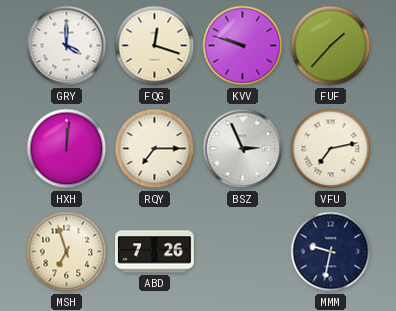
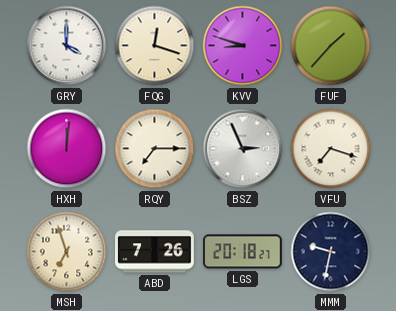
KVV: 9:48 -> 8:48 (243, 46)
VFU: 7:13 -> 7:18 (331, 149)
LGS: none -> 20:18 (243, 252)
